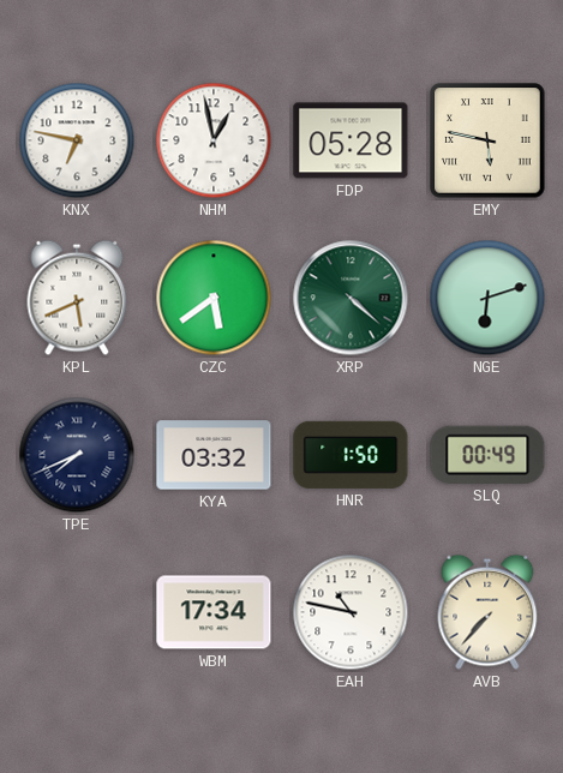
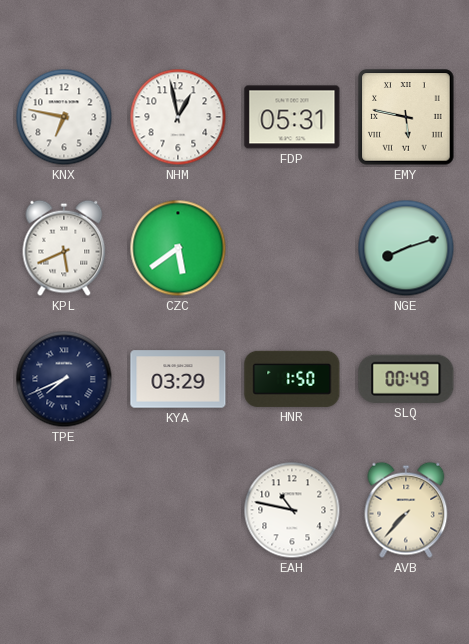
FDP: 05:28 -> 05:31 (292, 117)
XRP: 4:22 -> none (351, 298)
NGE: 6:12 -> 8:12 (406, 248)
KYA: 03:32 -> 03:29 (178, 379)
WBM: 17:34 -> none (214, 612)
